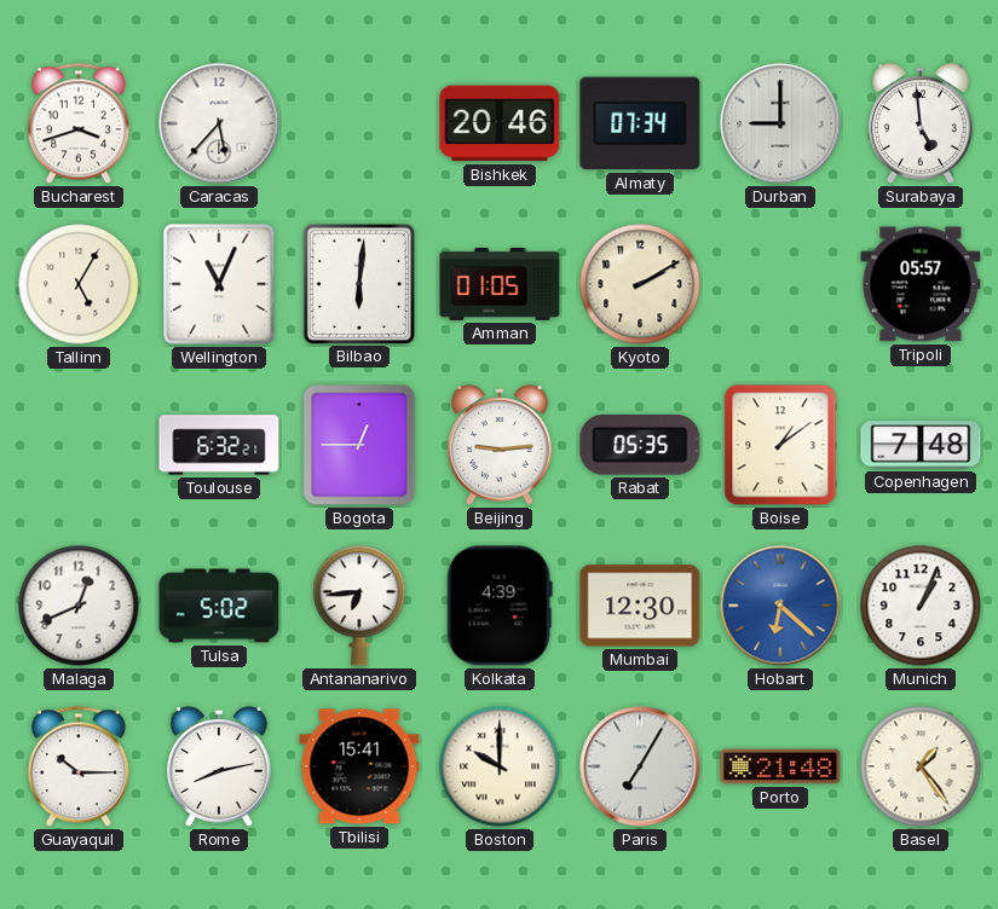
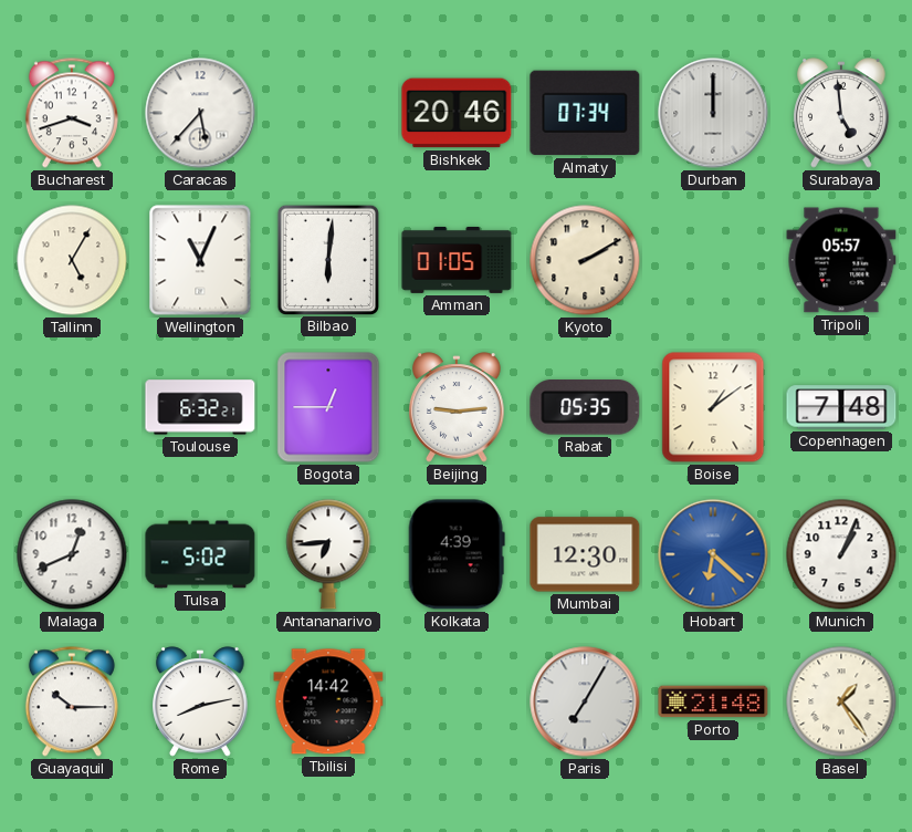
Durban: 9:00 -> 12:00 (713, 113)
Tbilisi: 15:41 -> 14:42 (328, 701)
Boston: 10:00 -> none (500, 766)
